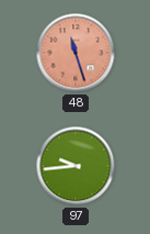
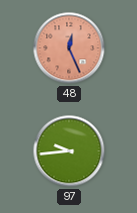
48: 11:27 -> 12:26 (69, 48)
